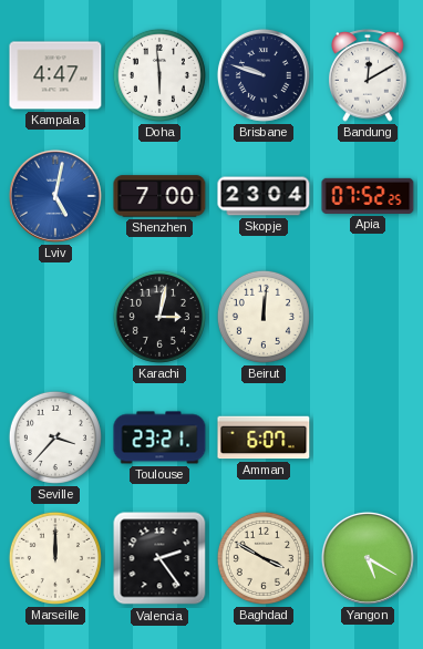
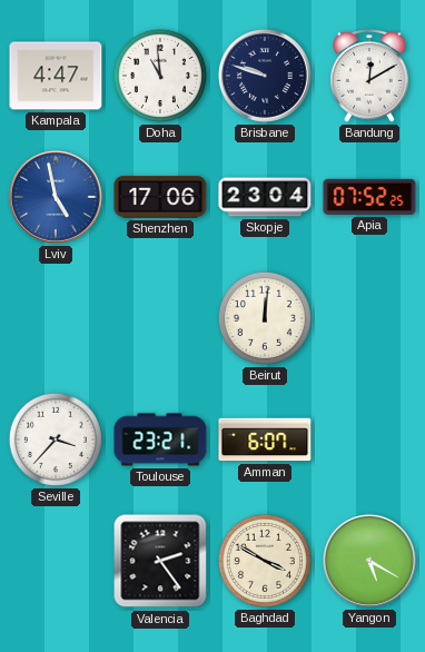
Doha: 5:59 -> 10:59 (160, 76)
Lviv: 5:02 -> 4:58 (56, 197)
Shenzhen: 7:00 -> 17:06 (160, 197)
Karachi: 3:02 -> none (159, 317)
Marseille: 12:00 -> none (55, 558)
